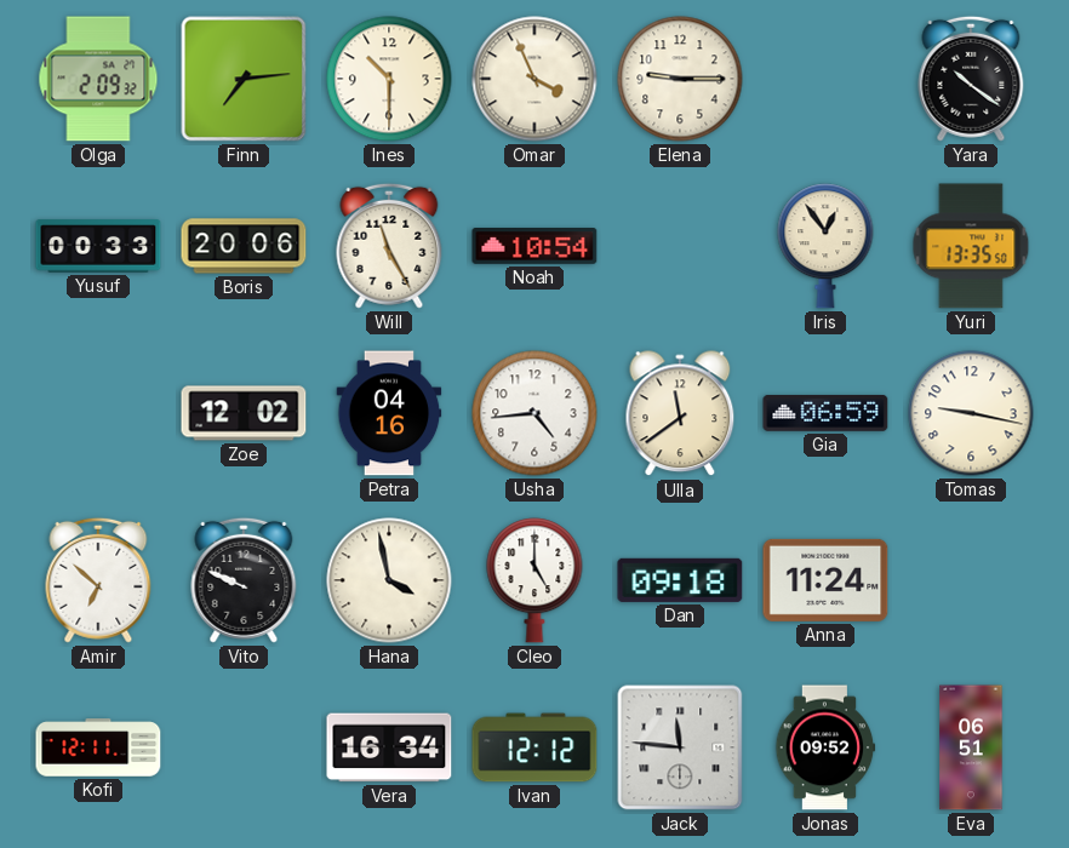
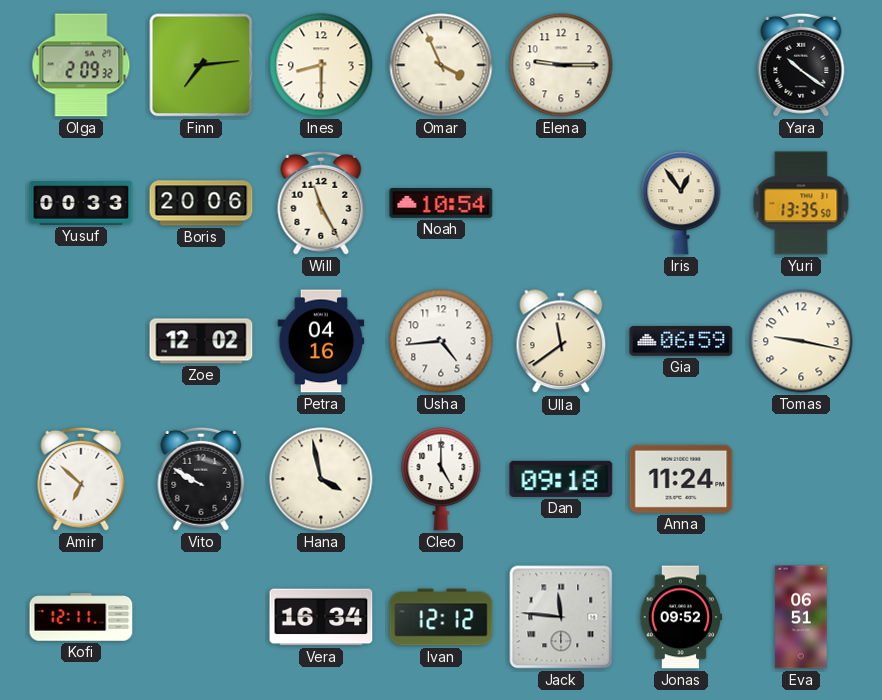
Ines: 10:30 -> 8:30 (321, 65)
Vito: 9:49 -> 9:50 (201, 479)
